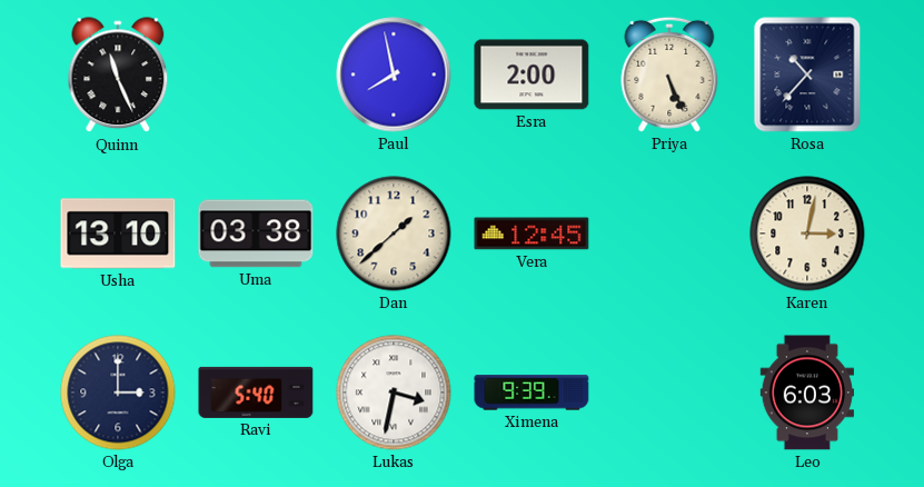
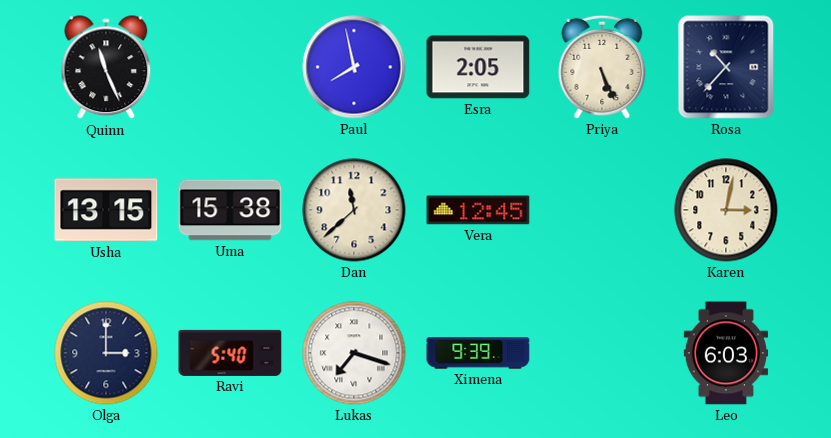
Esra: 2:00 -> 2:05 (478, 67)
Usha: 13:10 -> 13:15 (106, 210)
Uma: 03:38 -> 15:38 (230, 210)
Dan: 1:38 -> 11:38 (354, 210)
Lukas: 3:32 -> 7:18 (354, 353)
